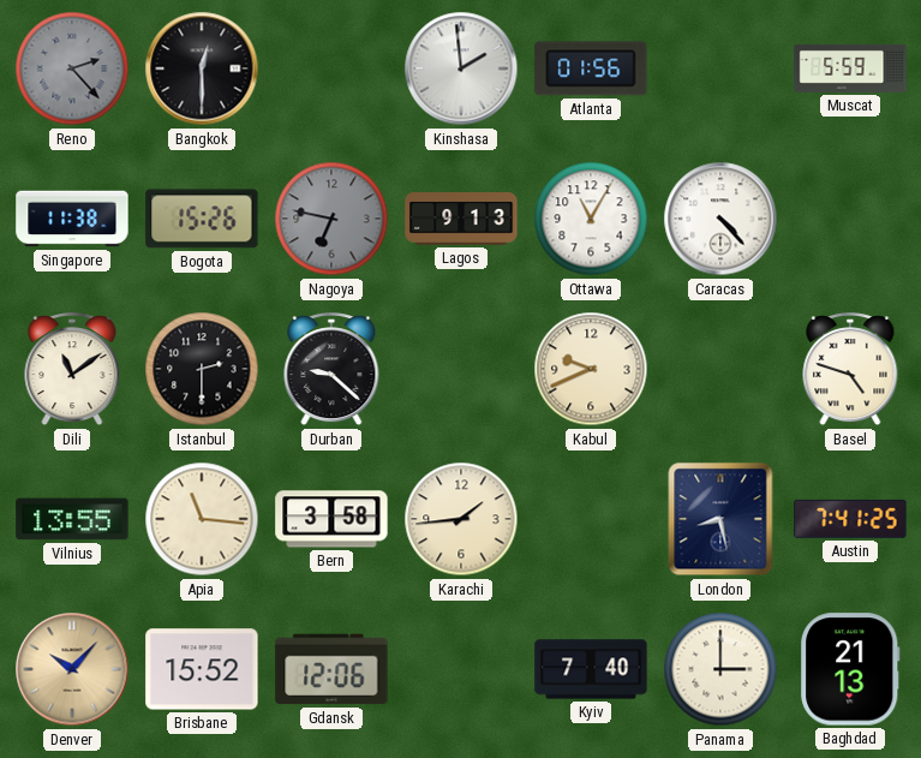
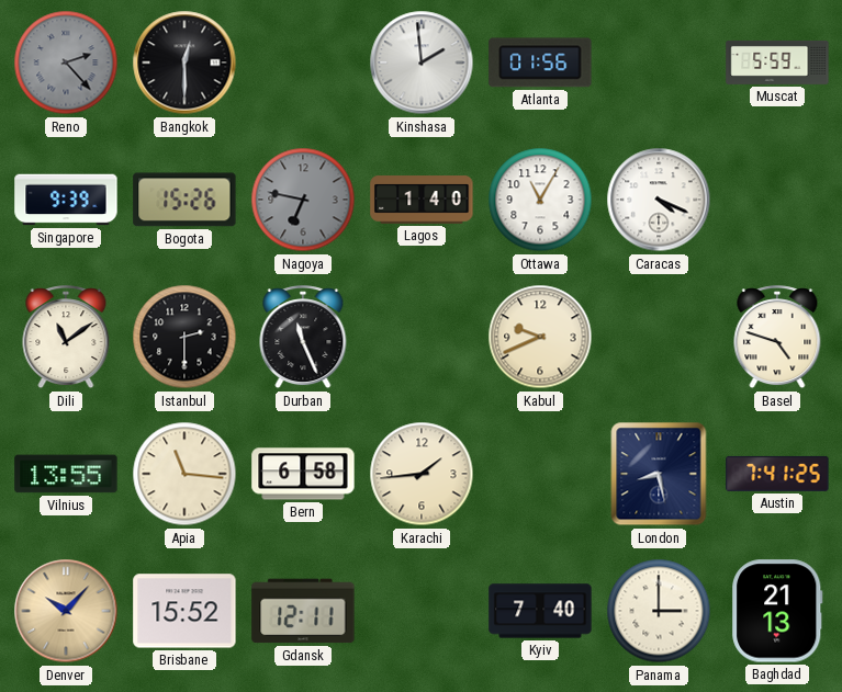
Singapore: 11:38 -> 9:39 (66, 200)
Lagos: 9:13 -> 1:40 (422, 200)
Caracas: 4:23 -> 4:19 (659, 200)
Durban: 9:22 -> 11:26 (303, 338)
Bern: 3:58 -> 6:58 (303, 474)
Gdansk: 12:06 -> 12:11 (303, 611)
